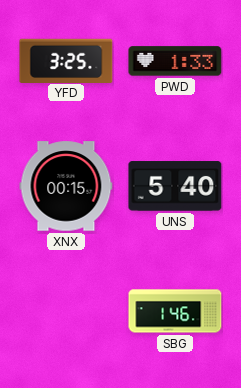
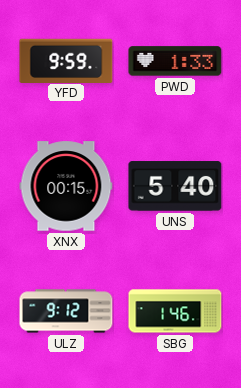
YFD: 3:25 -> 9:59 (66, 60)
ULZ: none -> 9:12 (66, 311)
